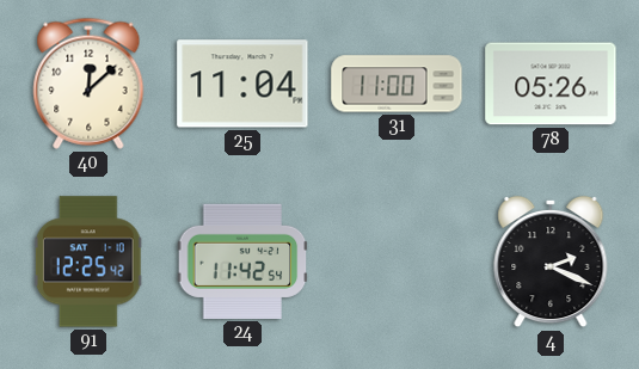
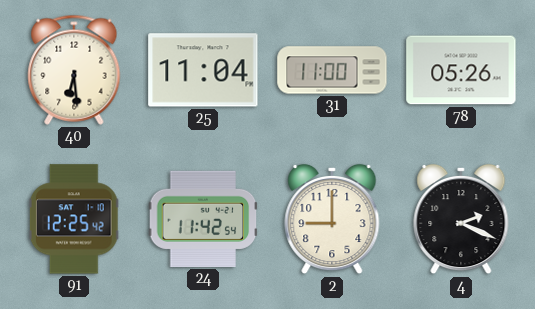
40: 12:08 -> 6:29 (74, 70)
2: none -> 9:00 (332, 219)
